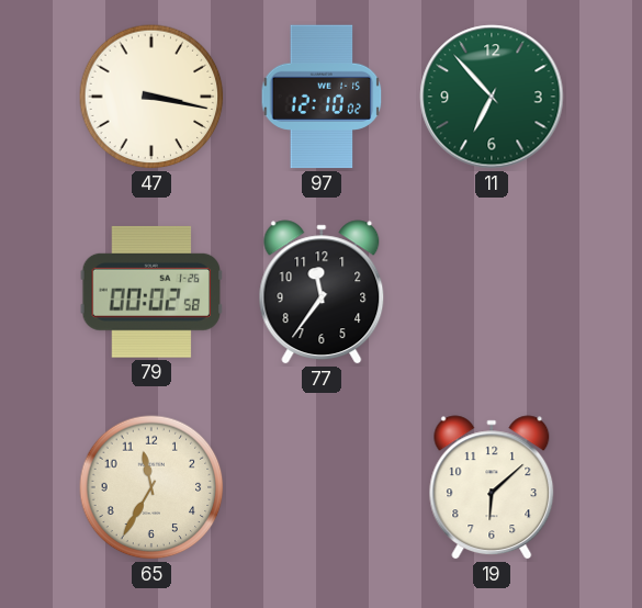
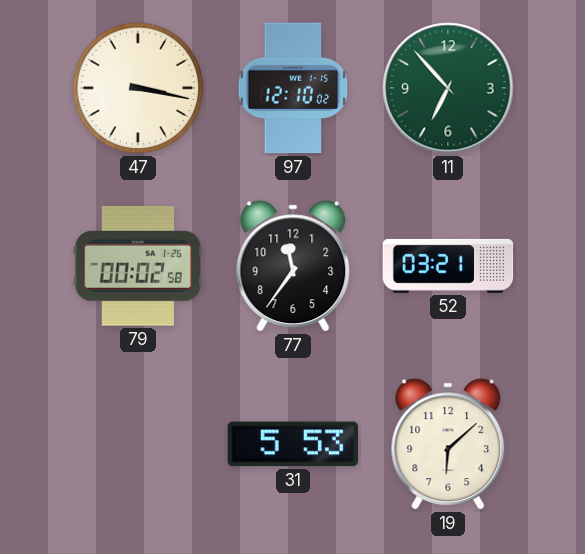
52: none -> 03:21 (448, 266)
65: 11:35 -> none (151, 487)
31: none -> 5:53 (293, 444)
